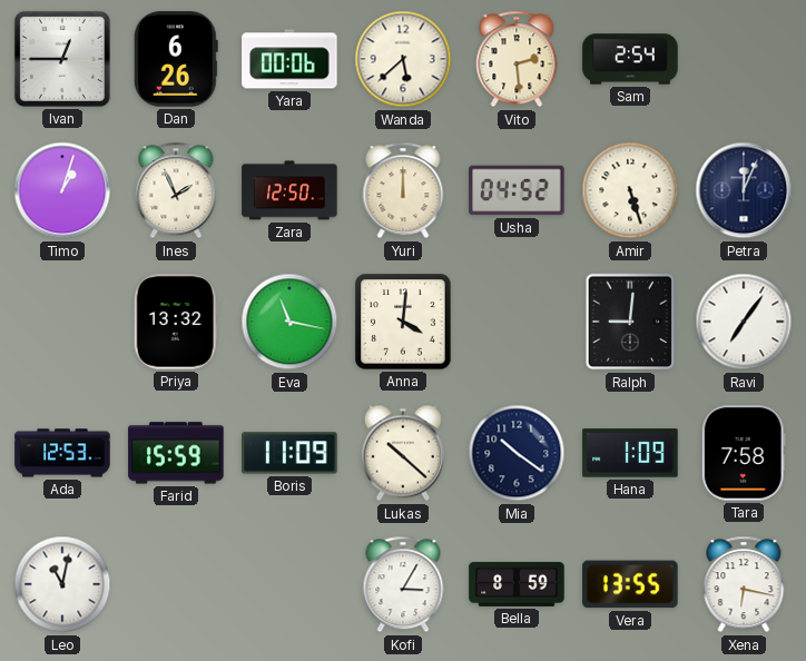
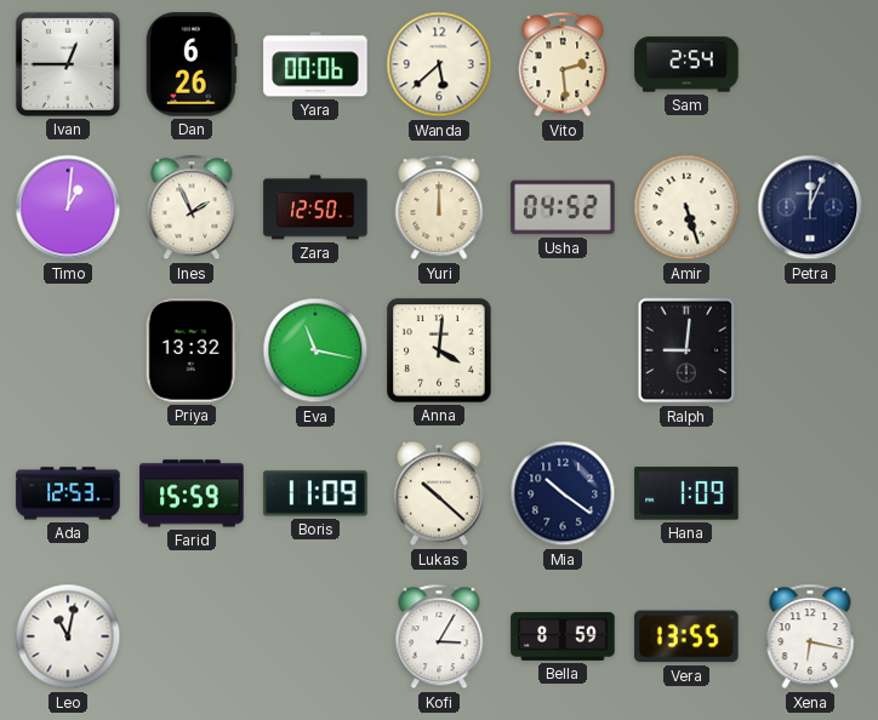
Timo: 1:03 -> 1:01 (68, 207)
Ravi: 7:06 -> none (744, 322)
Tara: 7:58 -> none (744, 453)
